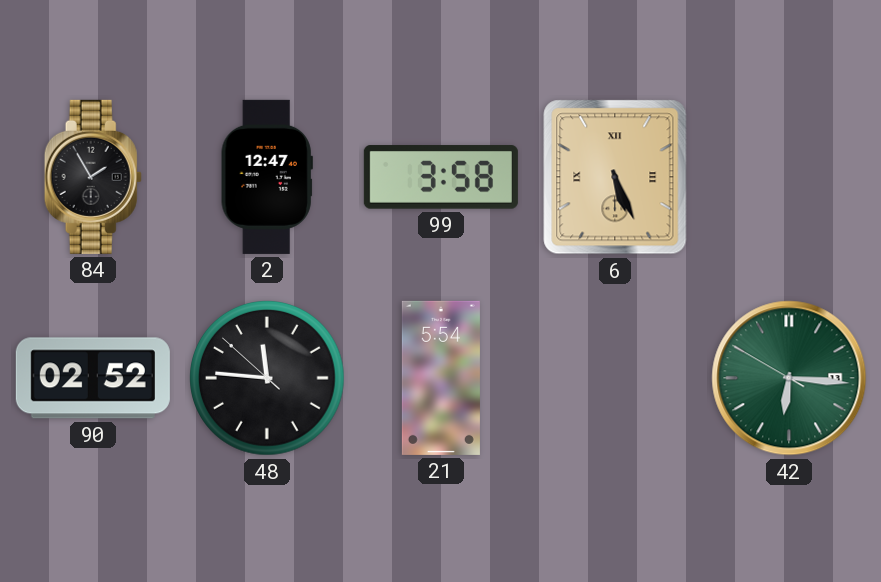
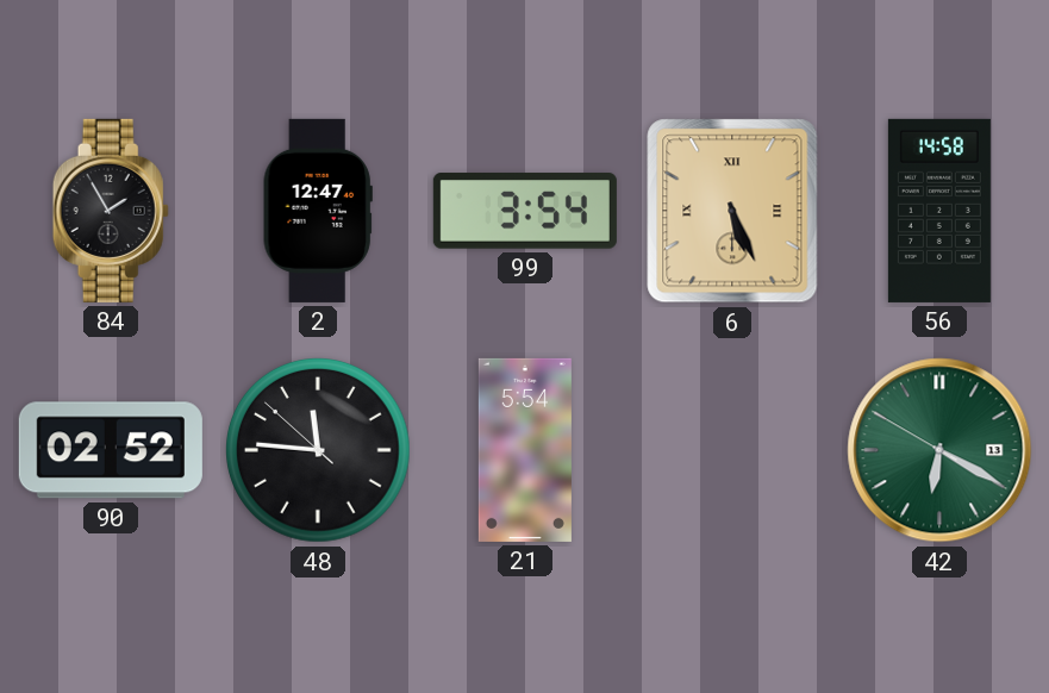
99: 3:58 -> 3:54 (525, 211)
56: none -> 14:58 (939, 211)
42: 6:15 -> 6:19 (939, 450)
